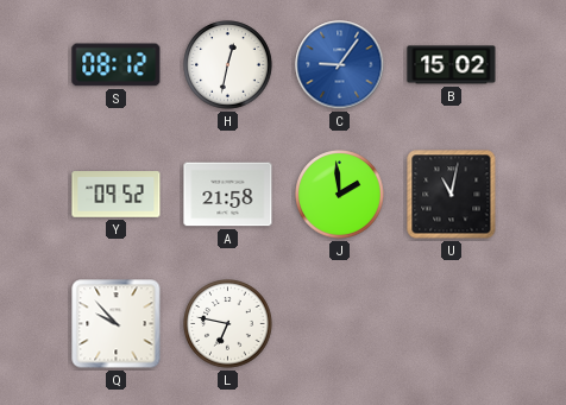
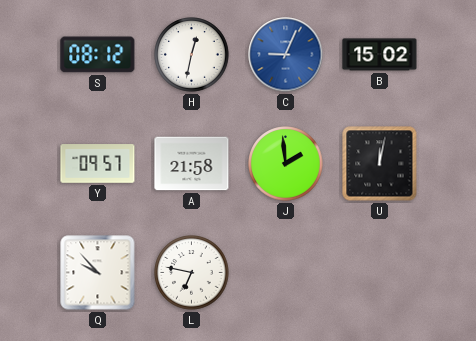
C: 9:06 -> 9:04 (286, 55)
Y: 09:52 -> 09:57 (98, 164)
U: 11:02 -> 12:02 (380, 164)
